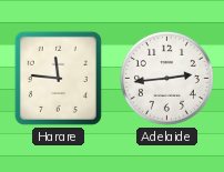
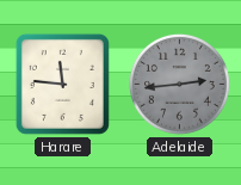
Adelaide dial: white -> grey (179, 84)
